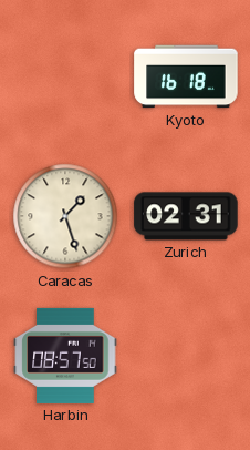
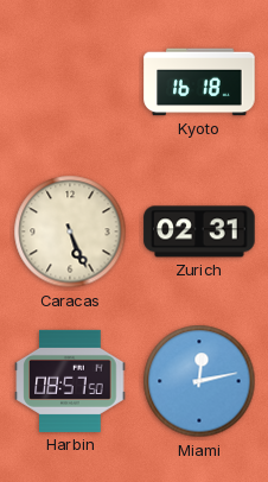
Caracas: 1:27 -> 5:26 (70, 232)
Miami: none -> 12:13 (199, 381)
